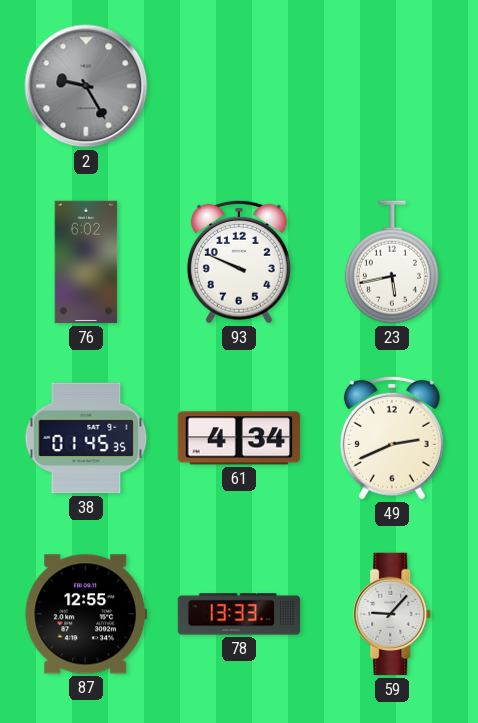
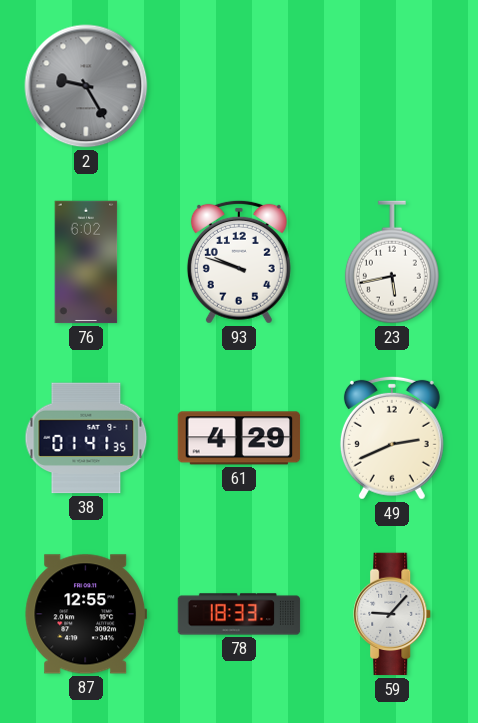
93: 9:49 -> 9:48 (239, 262)
38: 01:45 -> 01:41 (86, 438)
61: 4:34 -> 4:29 (239, 438)
78: 13:33 -> 18:33 (239, 614)
